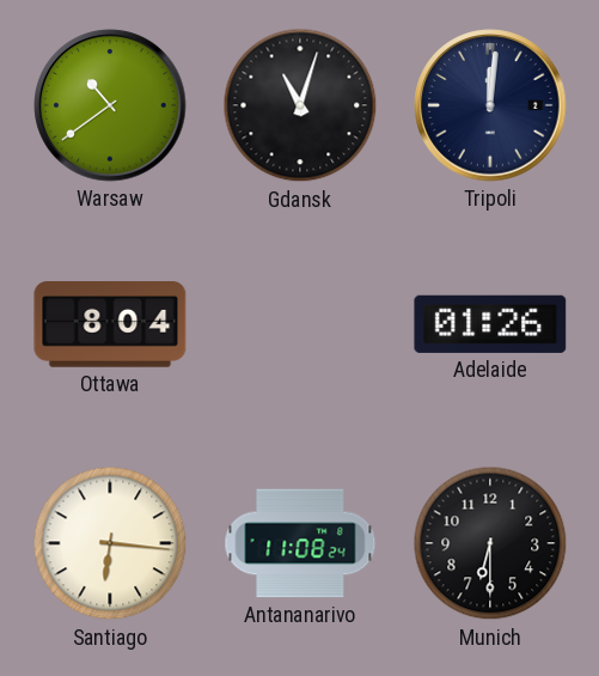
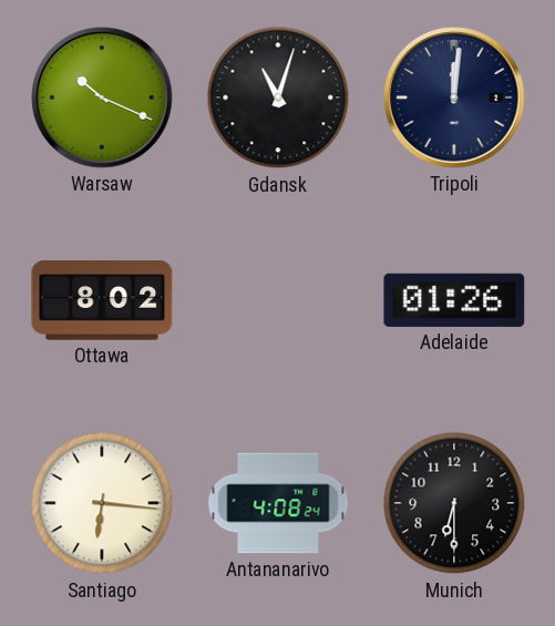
Warsaw: 10:39 -> 10:19 (102, 98)
Ottawa: 8:04 -> 8:02 (102, 300)
Antananarivo: 11:08 -> 4:08 (278, 503)
